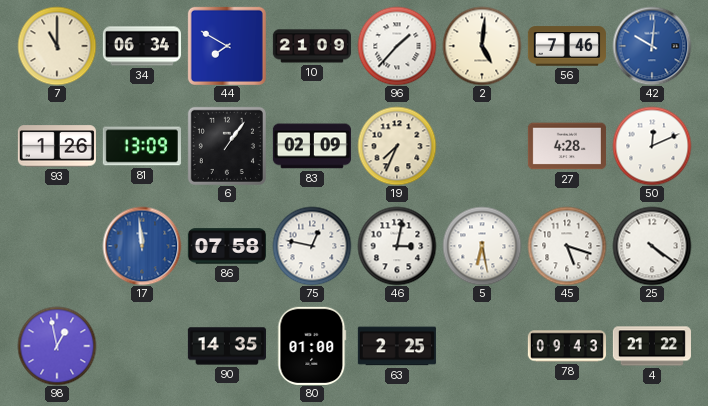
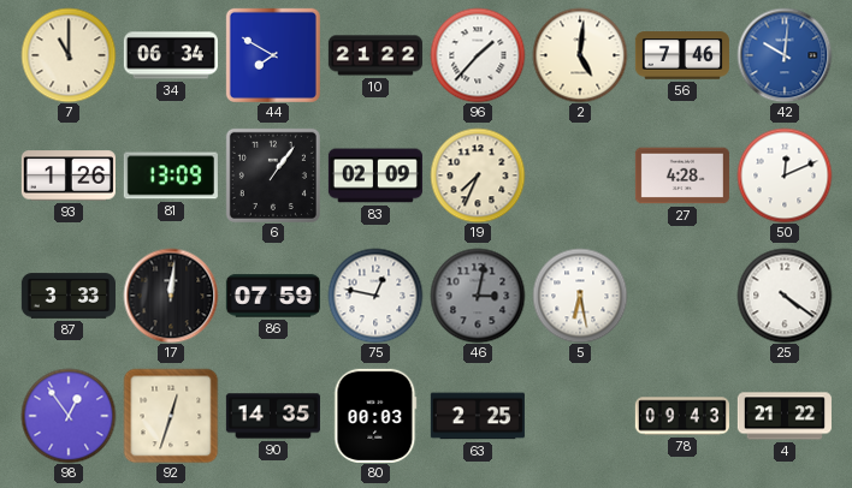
10: 21:09 -> 21:22 (375, 55)
87: none -> 3:33 (69, 296)
17: 11:59 -> 12:01 (171, 296)
17 dial: blue -> black (171, 296)
86: 07:58 -> 07:59 (273, 296)
46 dial: white -> grey (478, 296)
45: 5:18 -> none (567, 246)
98: 12:58 -> 12:54 (69, 416)
92: none -> 12:33 (171, 416)
80: 01:00 -> 00:03 (375, 416)
